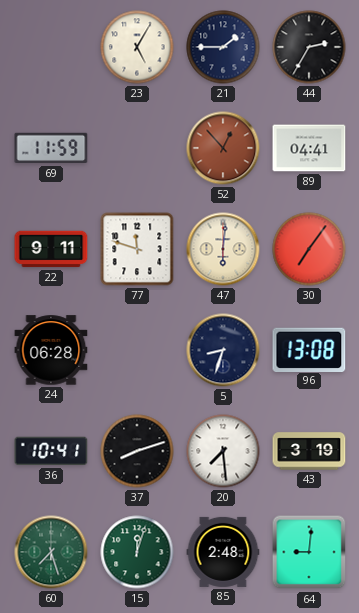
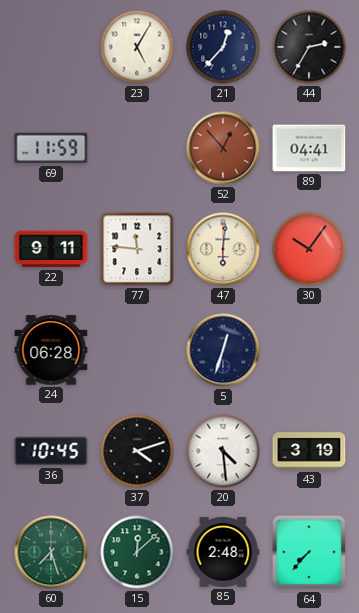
21: 1:45 -> 12:37 (223, 47)
77: 11:48 -> 11:46 (137, 249)
30: 7:06 -> 10:06 (309, 249)
5: 8:33 -> 12:33 (223, 350)
96: 13:08 -> none (309, 349)
36: 10:41 -> 10:45 (51, 451)
37: 8:12 -> 4:12 (137, 451)
20: 7:29 -> 4:29 (223, 451)
15: 12:03 -> 12:08 (137, 552)
64: 9:01 -> 7:37 (309, 552)
